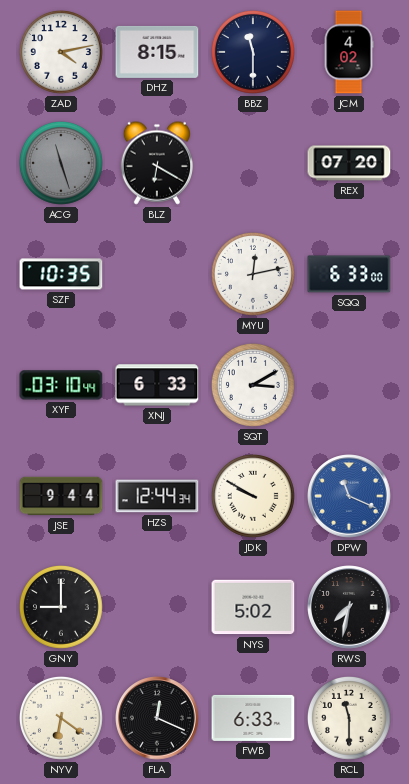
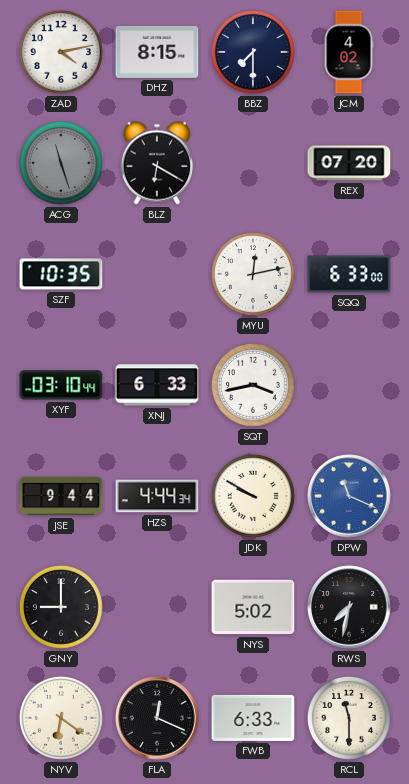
BBZ: 11:30 -> 7:30 (254, 52)
SQT: 3:10 -> 3:43 (254, 385)
HZS: 12:44 -> 4:44 (157, 496)
